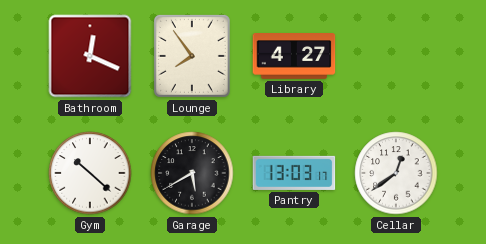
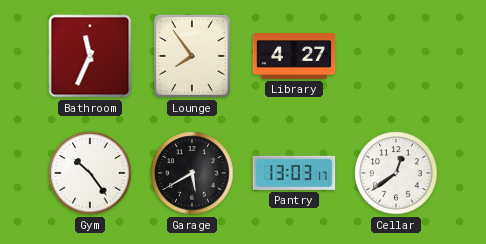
Bathroom: 12:19 -> 11:34 (90, 56)
Gym: 10:22 -> 10:24 (90, 173)
